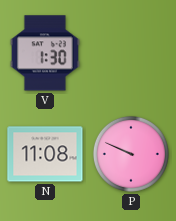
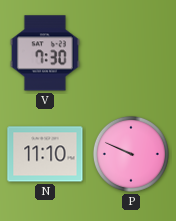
V: 1:30 -> 7:30 (45, 53)
N: 11:08 -> 11:10 (45, 154)
